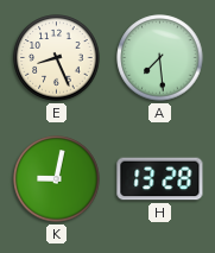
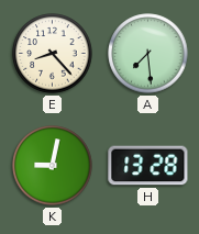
E: 8:26 -> 8:23 (53, 54)
